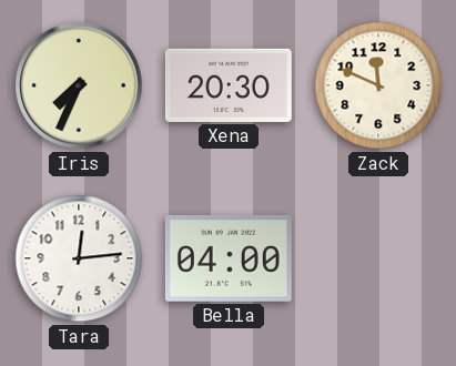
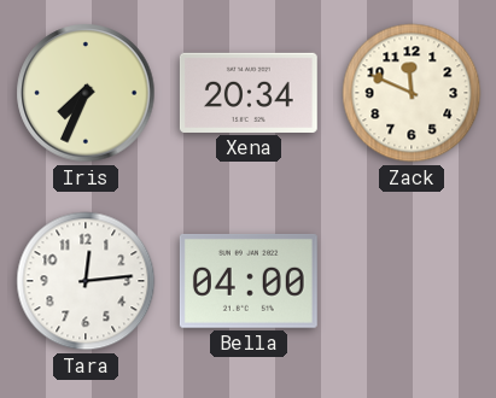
Xena: 20:30 -> 20:34 (249, 93)
